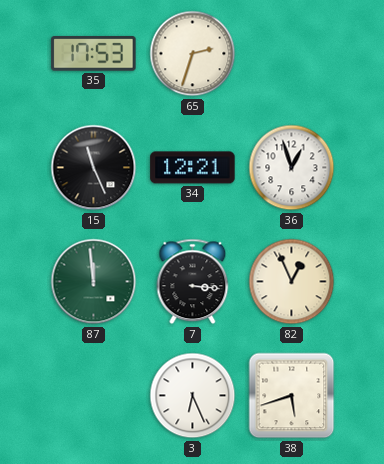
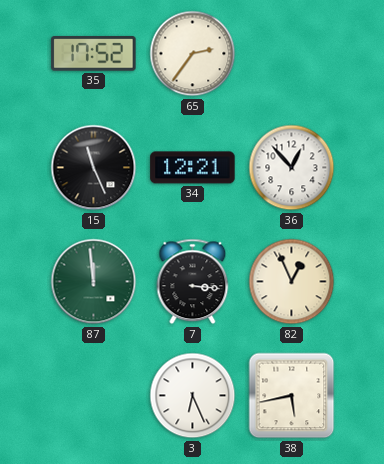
35: 17:53 -> 17:52 (94, 54)
65: 2:33 -> 2:36 (193, 54)
36: 12:57 -> 12:53 (292, 168)
38: 5:42 -> 5:43 (292, 396)
